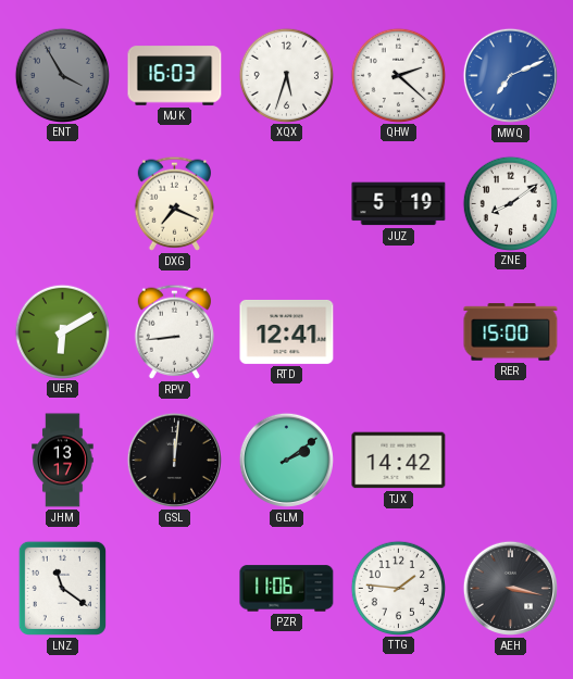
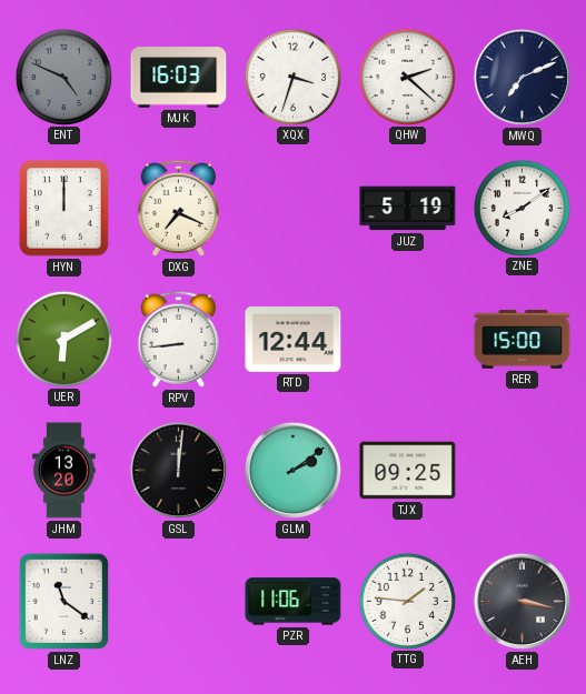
ENT: 3:55 -> 4:49 (63, 77)
XQX: 5:33 -> 3:33 (292, 77)
MWQ dial: blue -> navy (522, 77)
HYN: none -> 12:00 (64, 209)
RTD: 12:41 -> 12:44 (294, 339)
JHM: 13:17 -> 13:20 (64, 471)
TJX: 14:42 -> 09:25 (408, 471)
